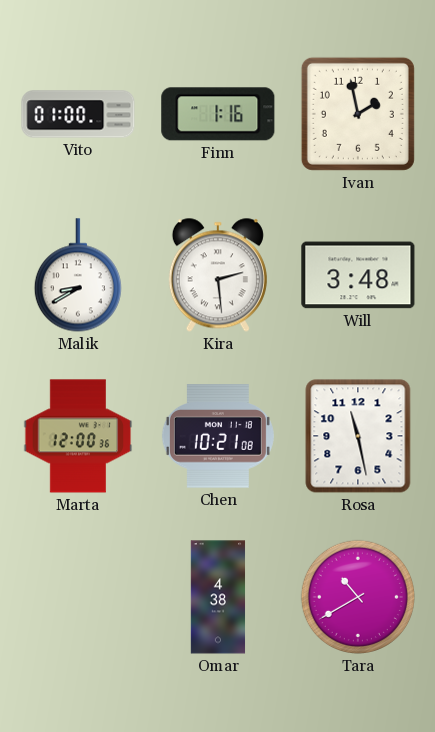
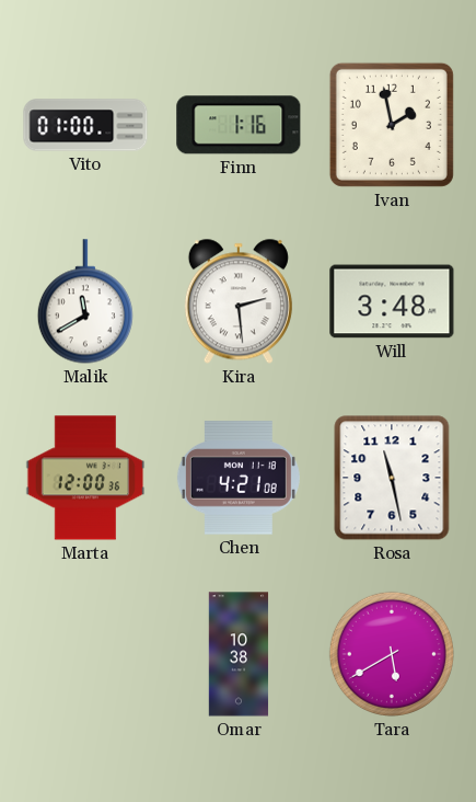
Malik: 8:40 -> 11:40 (85, 301)
Chen: 10:21 -> 4:21 (239, 478)
Omar: 4:38 -> 10:38 (239, 654)
Tara: 10:40 -> 5:40 (392, 654)
